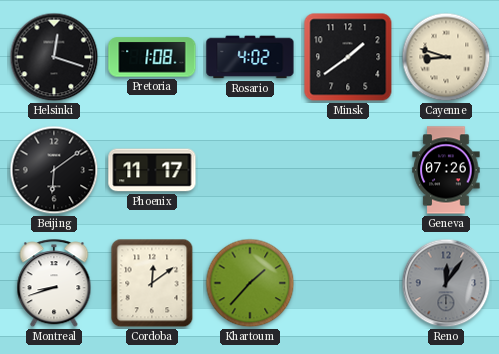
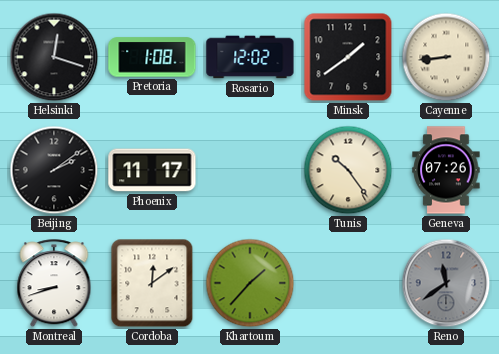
Rosario: 4:02 -> 12:02 (250, 57)
Cayenne: 8:48 -> 8:44 (446, 57)
Beijing: 6:09 -> 2:09 (54, 170)
Tunis: none -> 10:24 (348, 170)
Reno: 12:06 -> 11:39 (446, 283)
